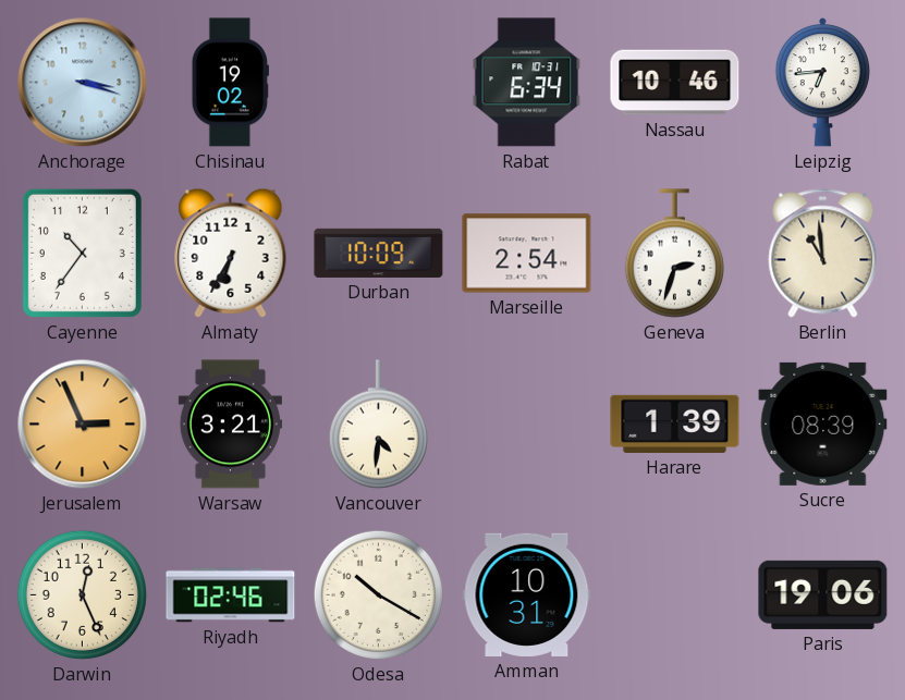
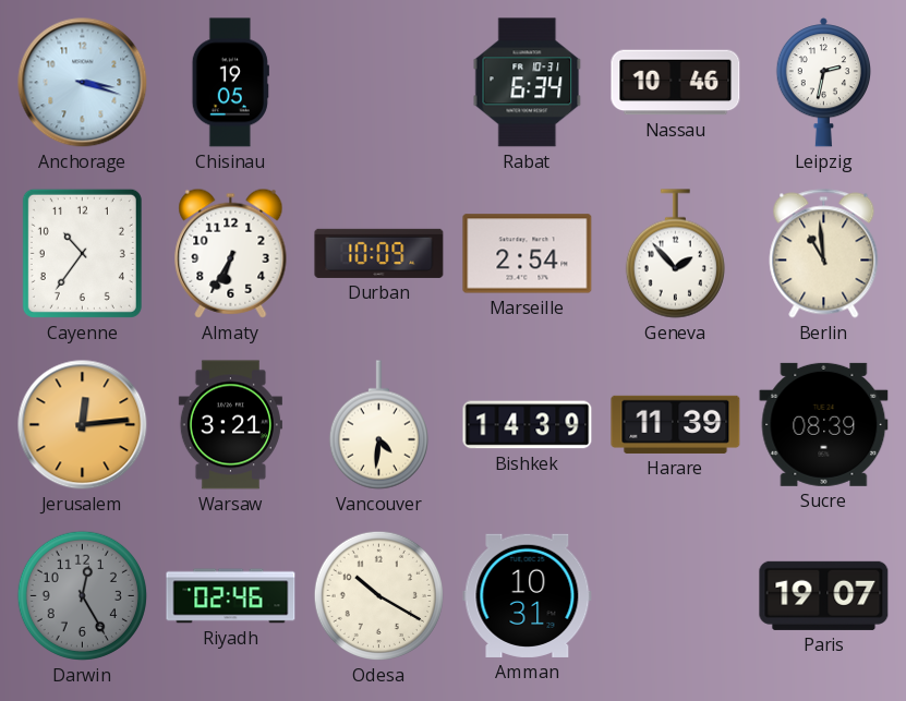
Chisinau: 19:02 -> 19:05 (230, 83)
Leipzig: 6:44 -> 2:32 (823, 83)
Geneva: 2:33 -> 1:53 (675, 254)
Jerusalem: 2:56 -> 12:14 (83, 425)
Bishkek: none -> 14:39 (528, 425)
Harare: 1:39 -> 11:39 (676, 424)
Darwin: 12:26 -> 12:25 (82, 595)
Darwin dial: cream -> grey (82, 595)
Paris: 19:06 -> 19:07 (824, 595)
